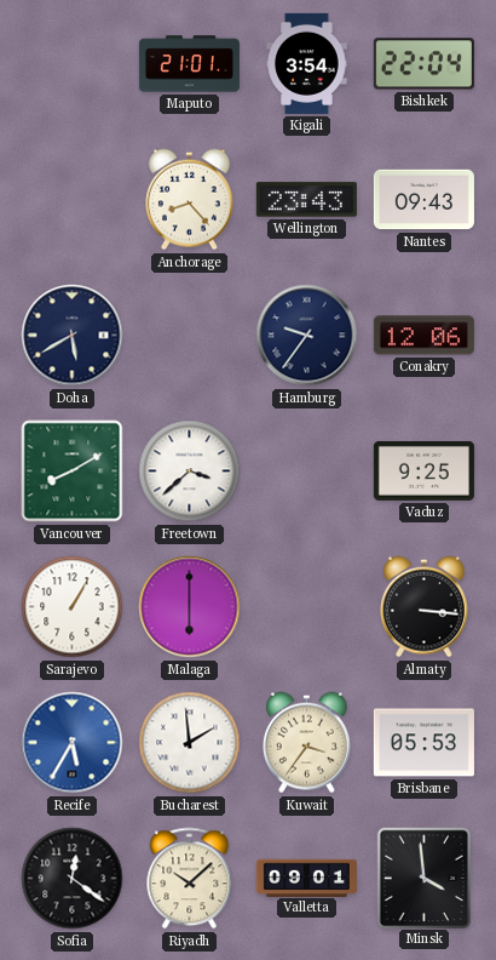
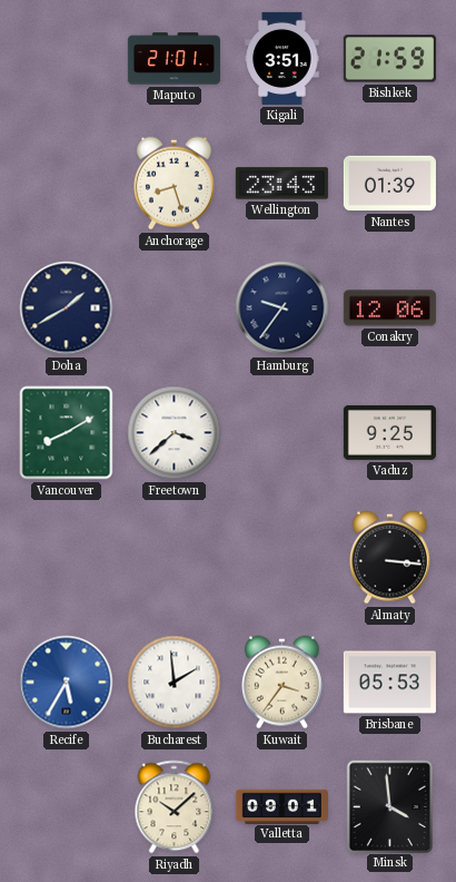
Kigali: 3:54 -> 3:51 (282, 58)
Bishkek: 22:04 -> 21:59 (389, 59)
Anchorage: 8:23 -> 8:27 (174, 184)
Nantes: 09:43 -> 01:39 (389, 184)
Doha: 5:40 -> 1:40 (67, 308)
Sarajevo: 1:05 -> none (73, 607)
Malaga: 6:00 -> none (190, 607)
Sofia: 12:21 -> none (73, 879)
